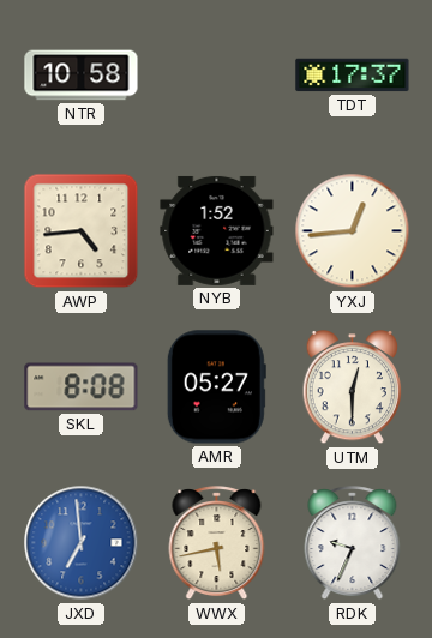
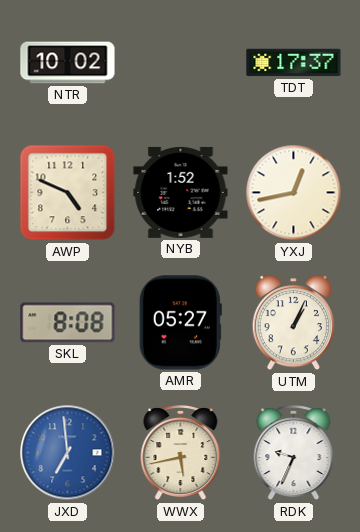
NTR: 10:58 -> 10:02 (68, 63)
AWP: 4:44 -> 4:49 (68, 193)
YXJ: 12:44 -> 12:43 (294, 193)
UTM: 12:30 -> 1:04 (293, 324)
